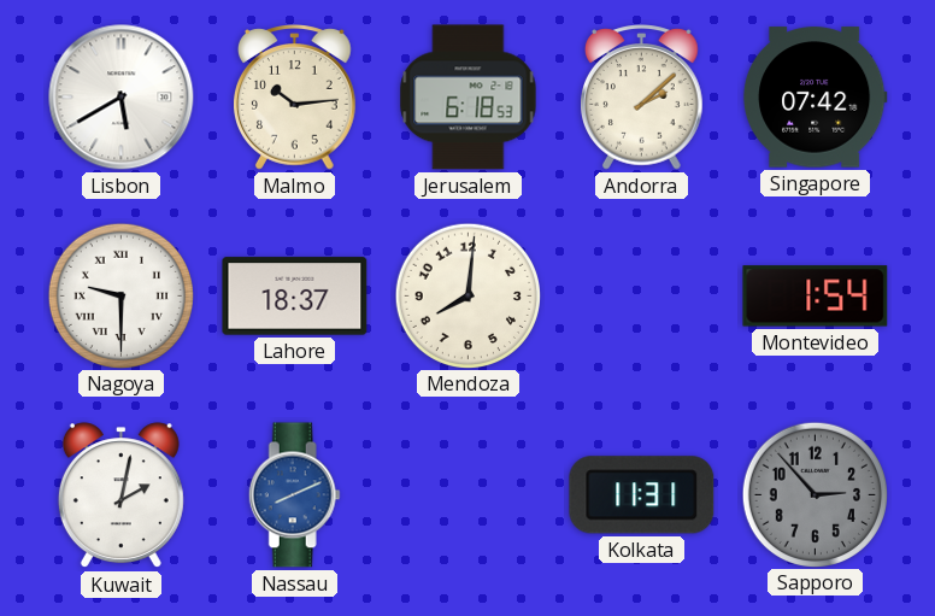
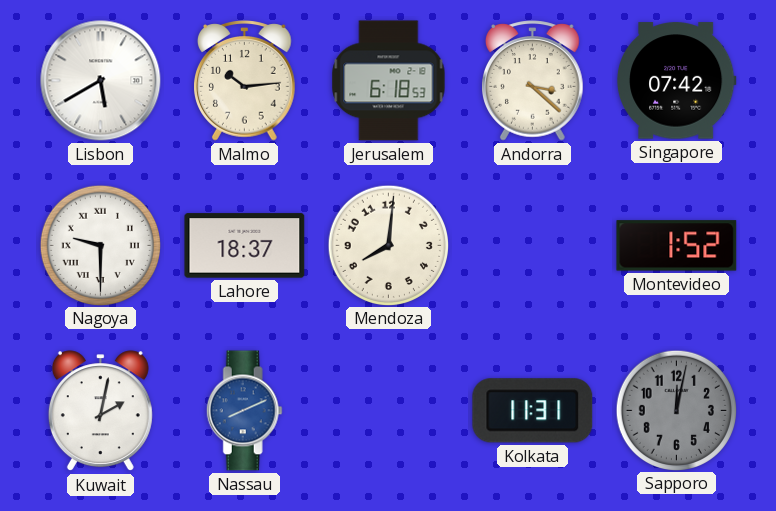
Andorra: 2:08 -> 3:22 (533, 81)
Montevideo: 1:54 -> 1:52 (677, 246)
Sapporo: 2:53 -> 12:02 (676, 410)
